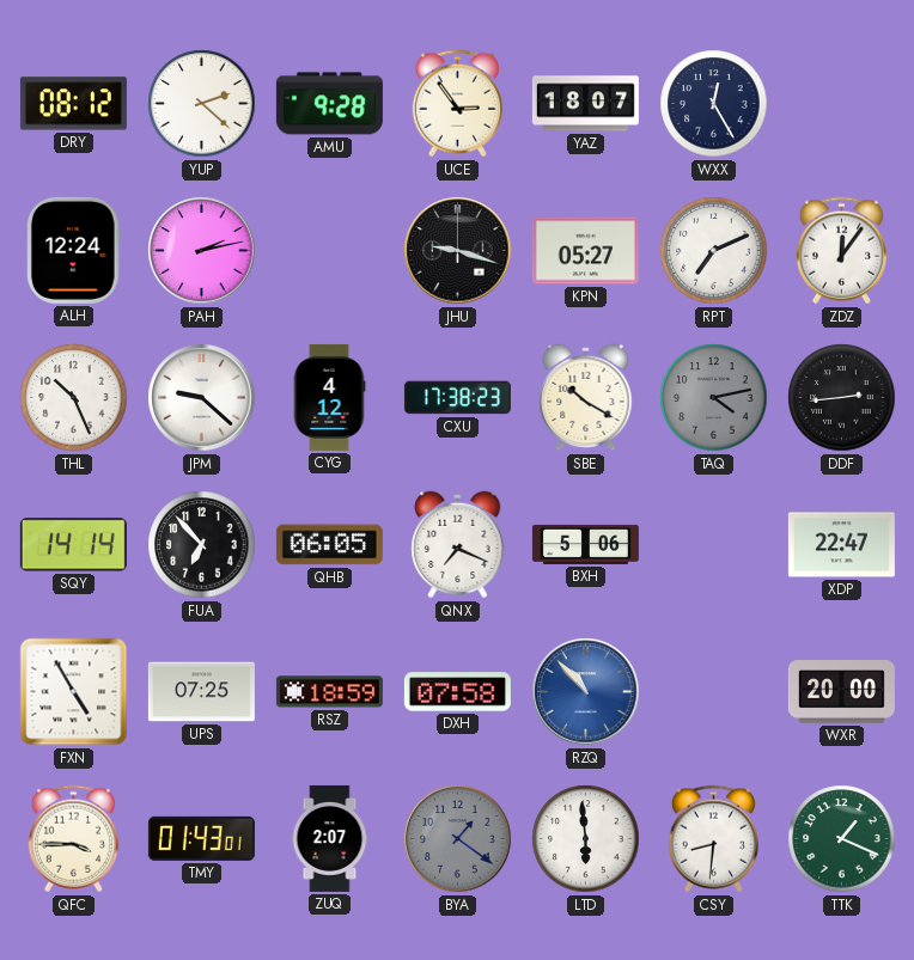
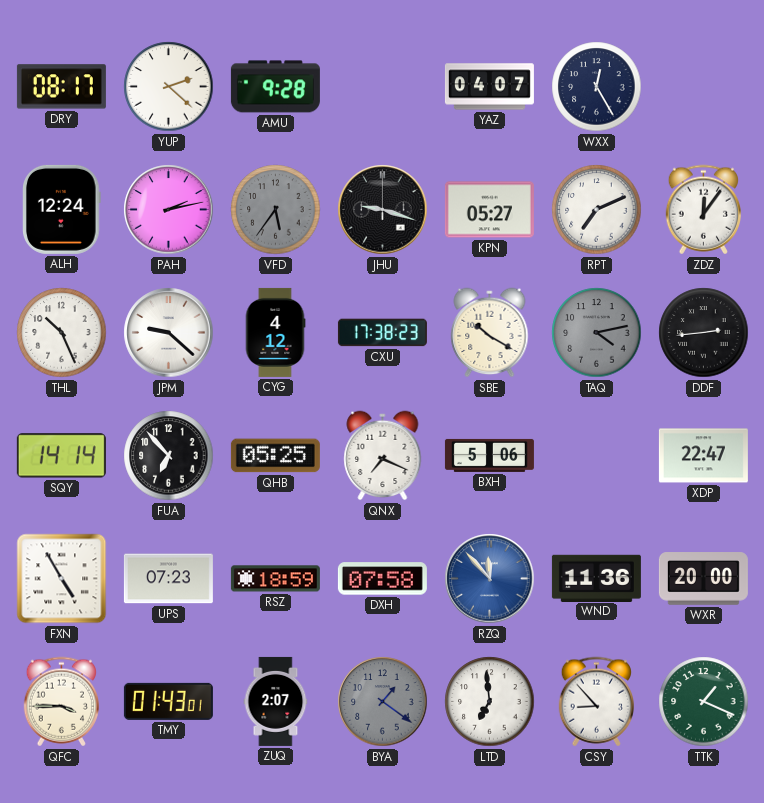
DRY: 08:12 -> 08:17 (61, 87)
UCE: 2:54 -> none (457, 104)
YAZ: 18:07 -> 04:07 (489, 87)
VFD: none -> 5:36 (276, 210)
QHB: 06:05 -> 05:25 (275, 456)
UPS: 07:25 -> 07:23 (168, 579)
RZQ: 10:53 -> 11:53 (490, 579)
WND: none -> 11:36 (596, 578)
LTD: 5:59 -> 6:59 (490, 702)
CSY: 8:31 -> 8:53 (596, 702)
